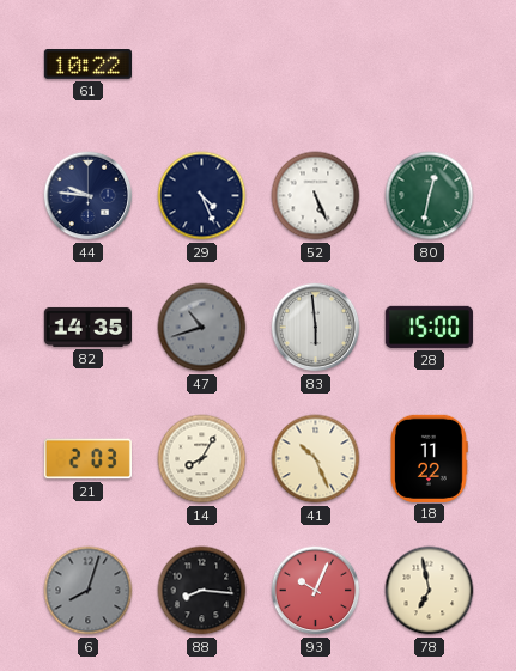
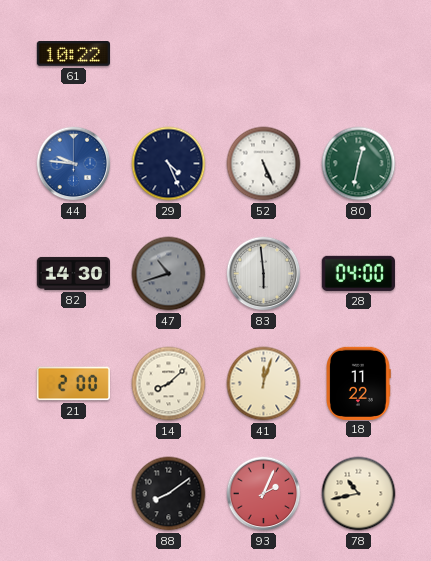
44 dial: navy -> blue (74, 164)
82: 14:35 -> 14:30 (73, 273)
28: 15:00 -> 04:00 (358, 273)
21: 2:03 -> 2:00 (73, 384)
14: 8:05 -> 8:08 (169, 384)
41: 10:26 -> 12:03 (264, 384)
6: 8:03 -> none (89, 591)
88: 8:16 -> 8:09 (169, 494)
93: 10:04 -> 2:04 (264, 494)
78: 6:58 -> 10:43 (359, 494)
